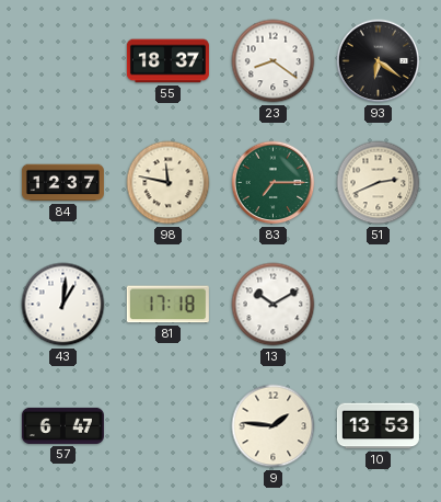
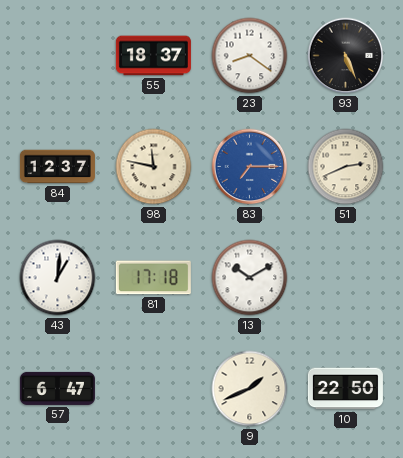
93: 6:21 -> 5:26 (346, 56)
83 dial: green -> blue (250, 167)
9: 1:46 -> 1:41 (250, 389)
10: 13:53 -> 22:50 (345, 389)
